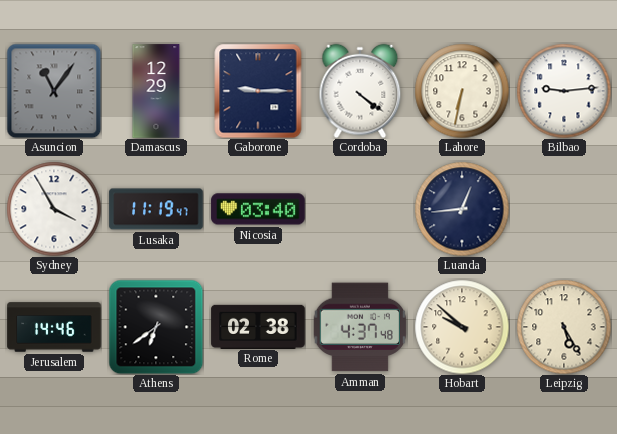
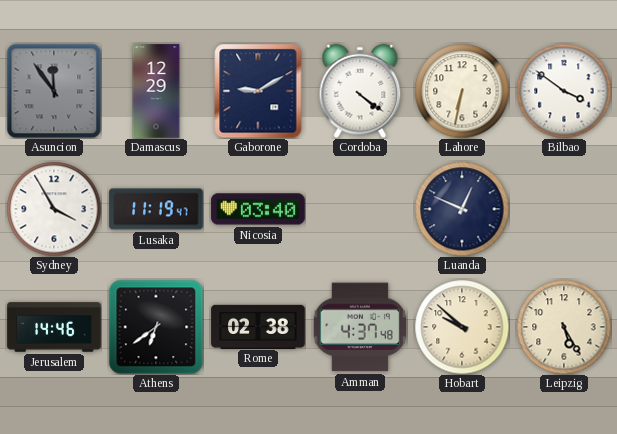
Asuncion: 11:06 -> 11:54 (54, 91)
Gaborone: 9:15 -> 9:10 (258, 91)
Bilbao: 9:14 -> 3:51 (564, 91)
Luanda: 12:44 -> 12:49 (462, 209)
